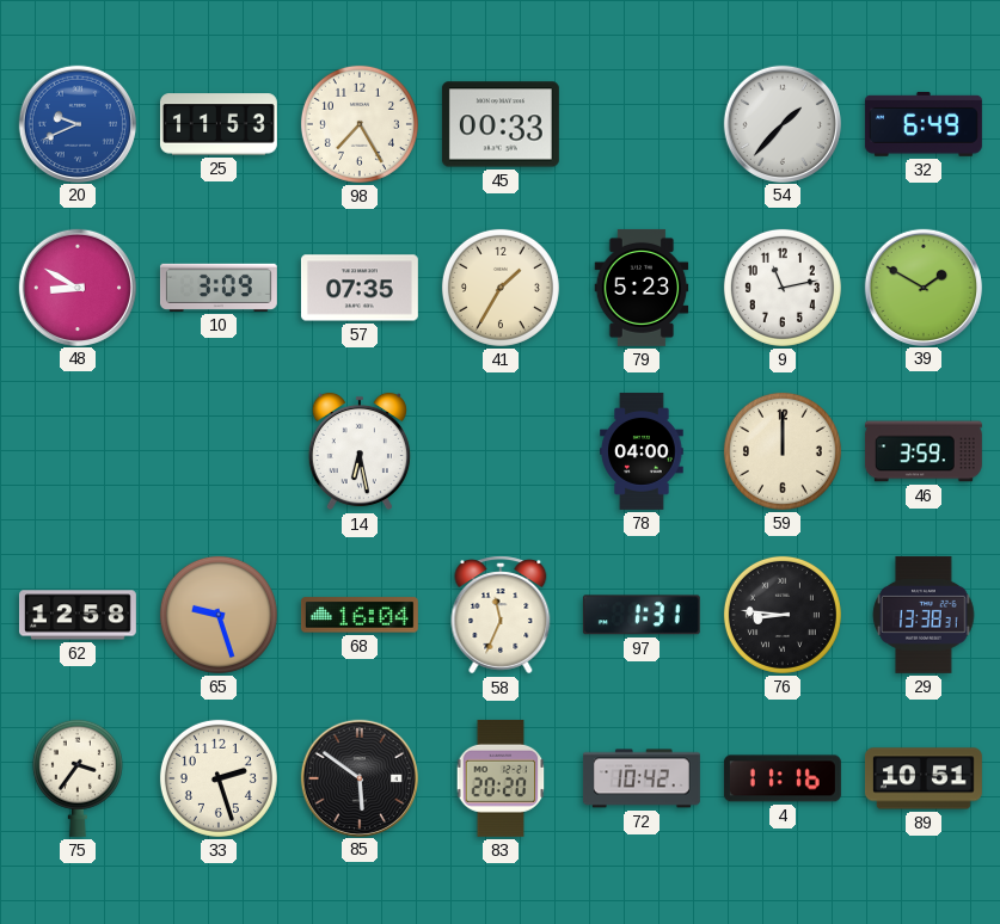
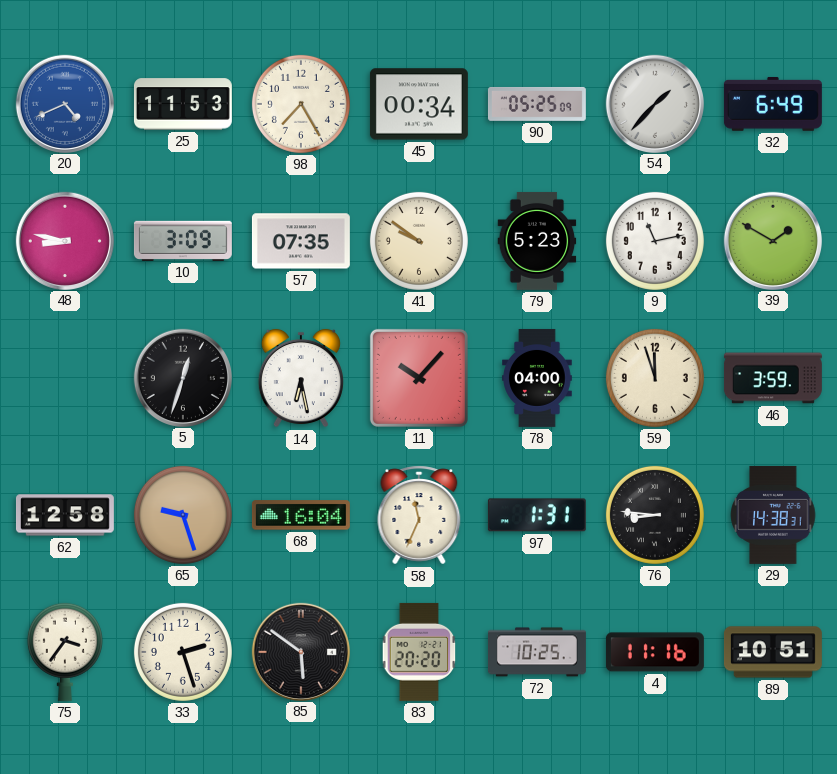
20: 9:41 -> 4:41 (64, 103)
45: 00:33 -> 00:34 (419, 104)
90: none -> 05:25 (537, 104)
48: 8:50 -> 8:47 (64, 240)
41: 1:35 -> 9:51 (419, 241)
5: none -> 12:33 (182, 377)
11: none -> 10:07 (419, 378)
59: 12:00 -> 11:57 (655, 378)
29: 13:38 -> 14:38 (773, 515)
72: 10:42 -> 10:25 (537, 652)
